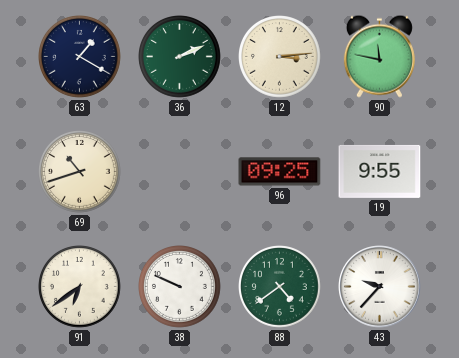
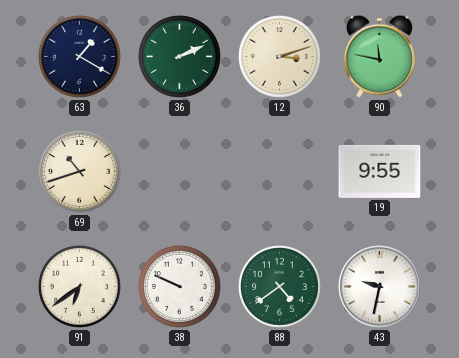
12: 3:14 -> 3:12 (280, 57)
96: 09:25 -> none (280, 172)
43: 9:37 -> 9:32 (380, 287)
